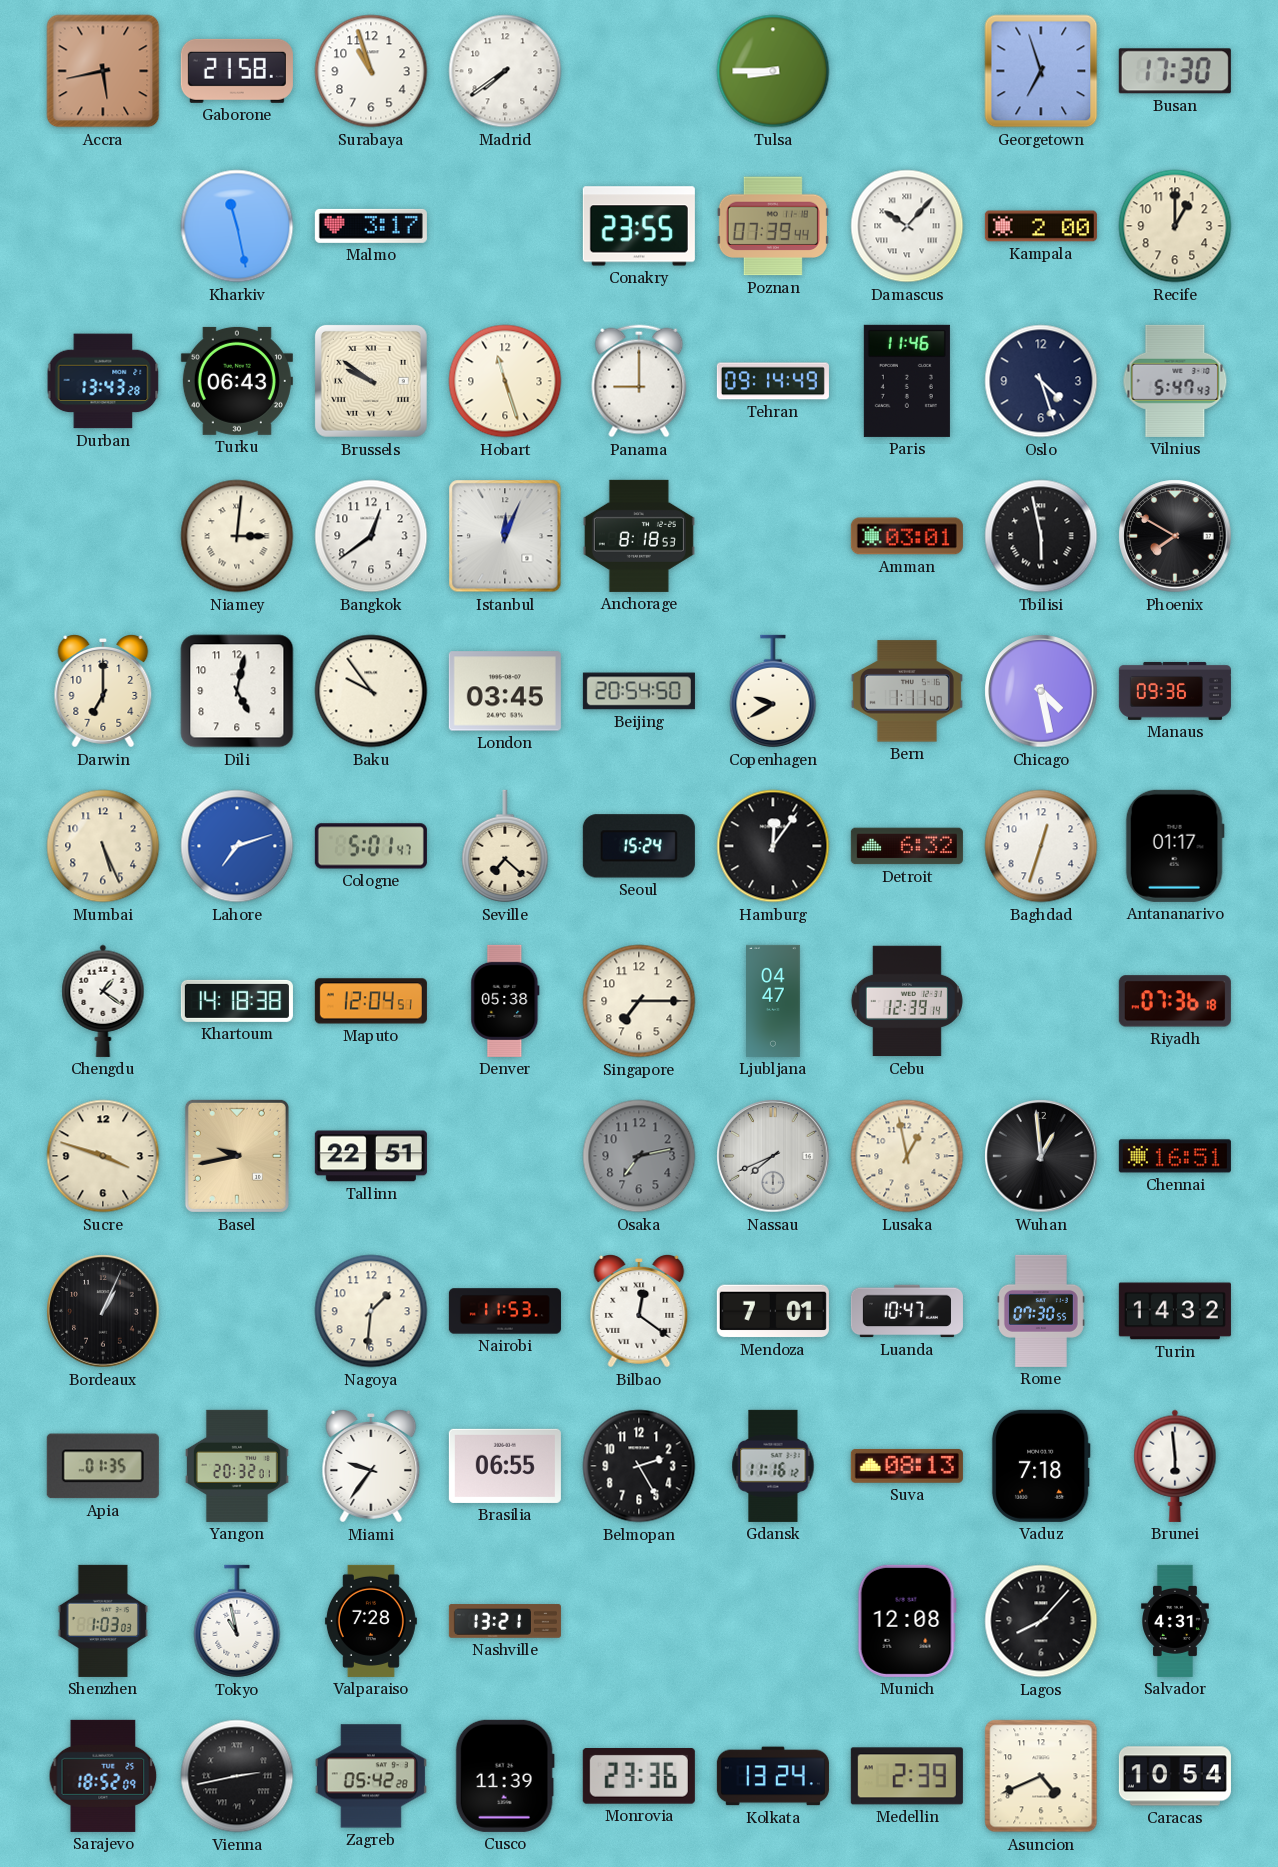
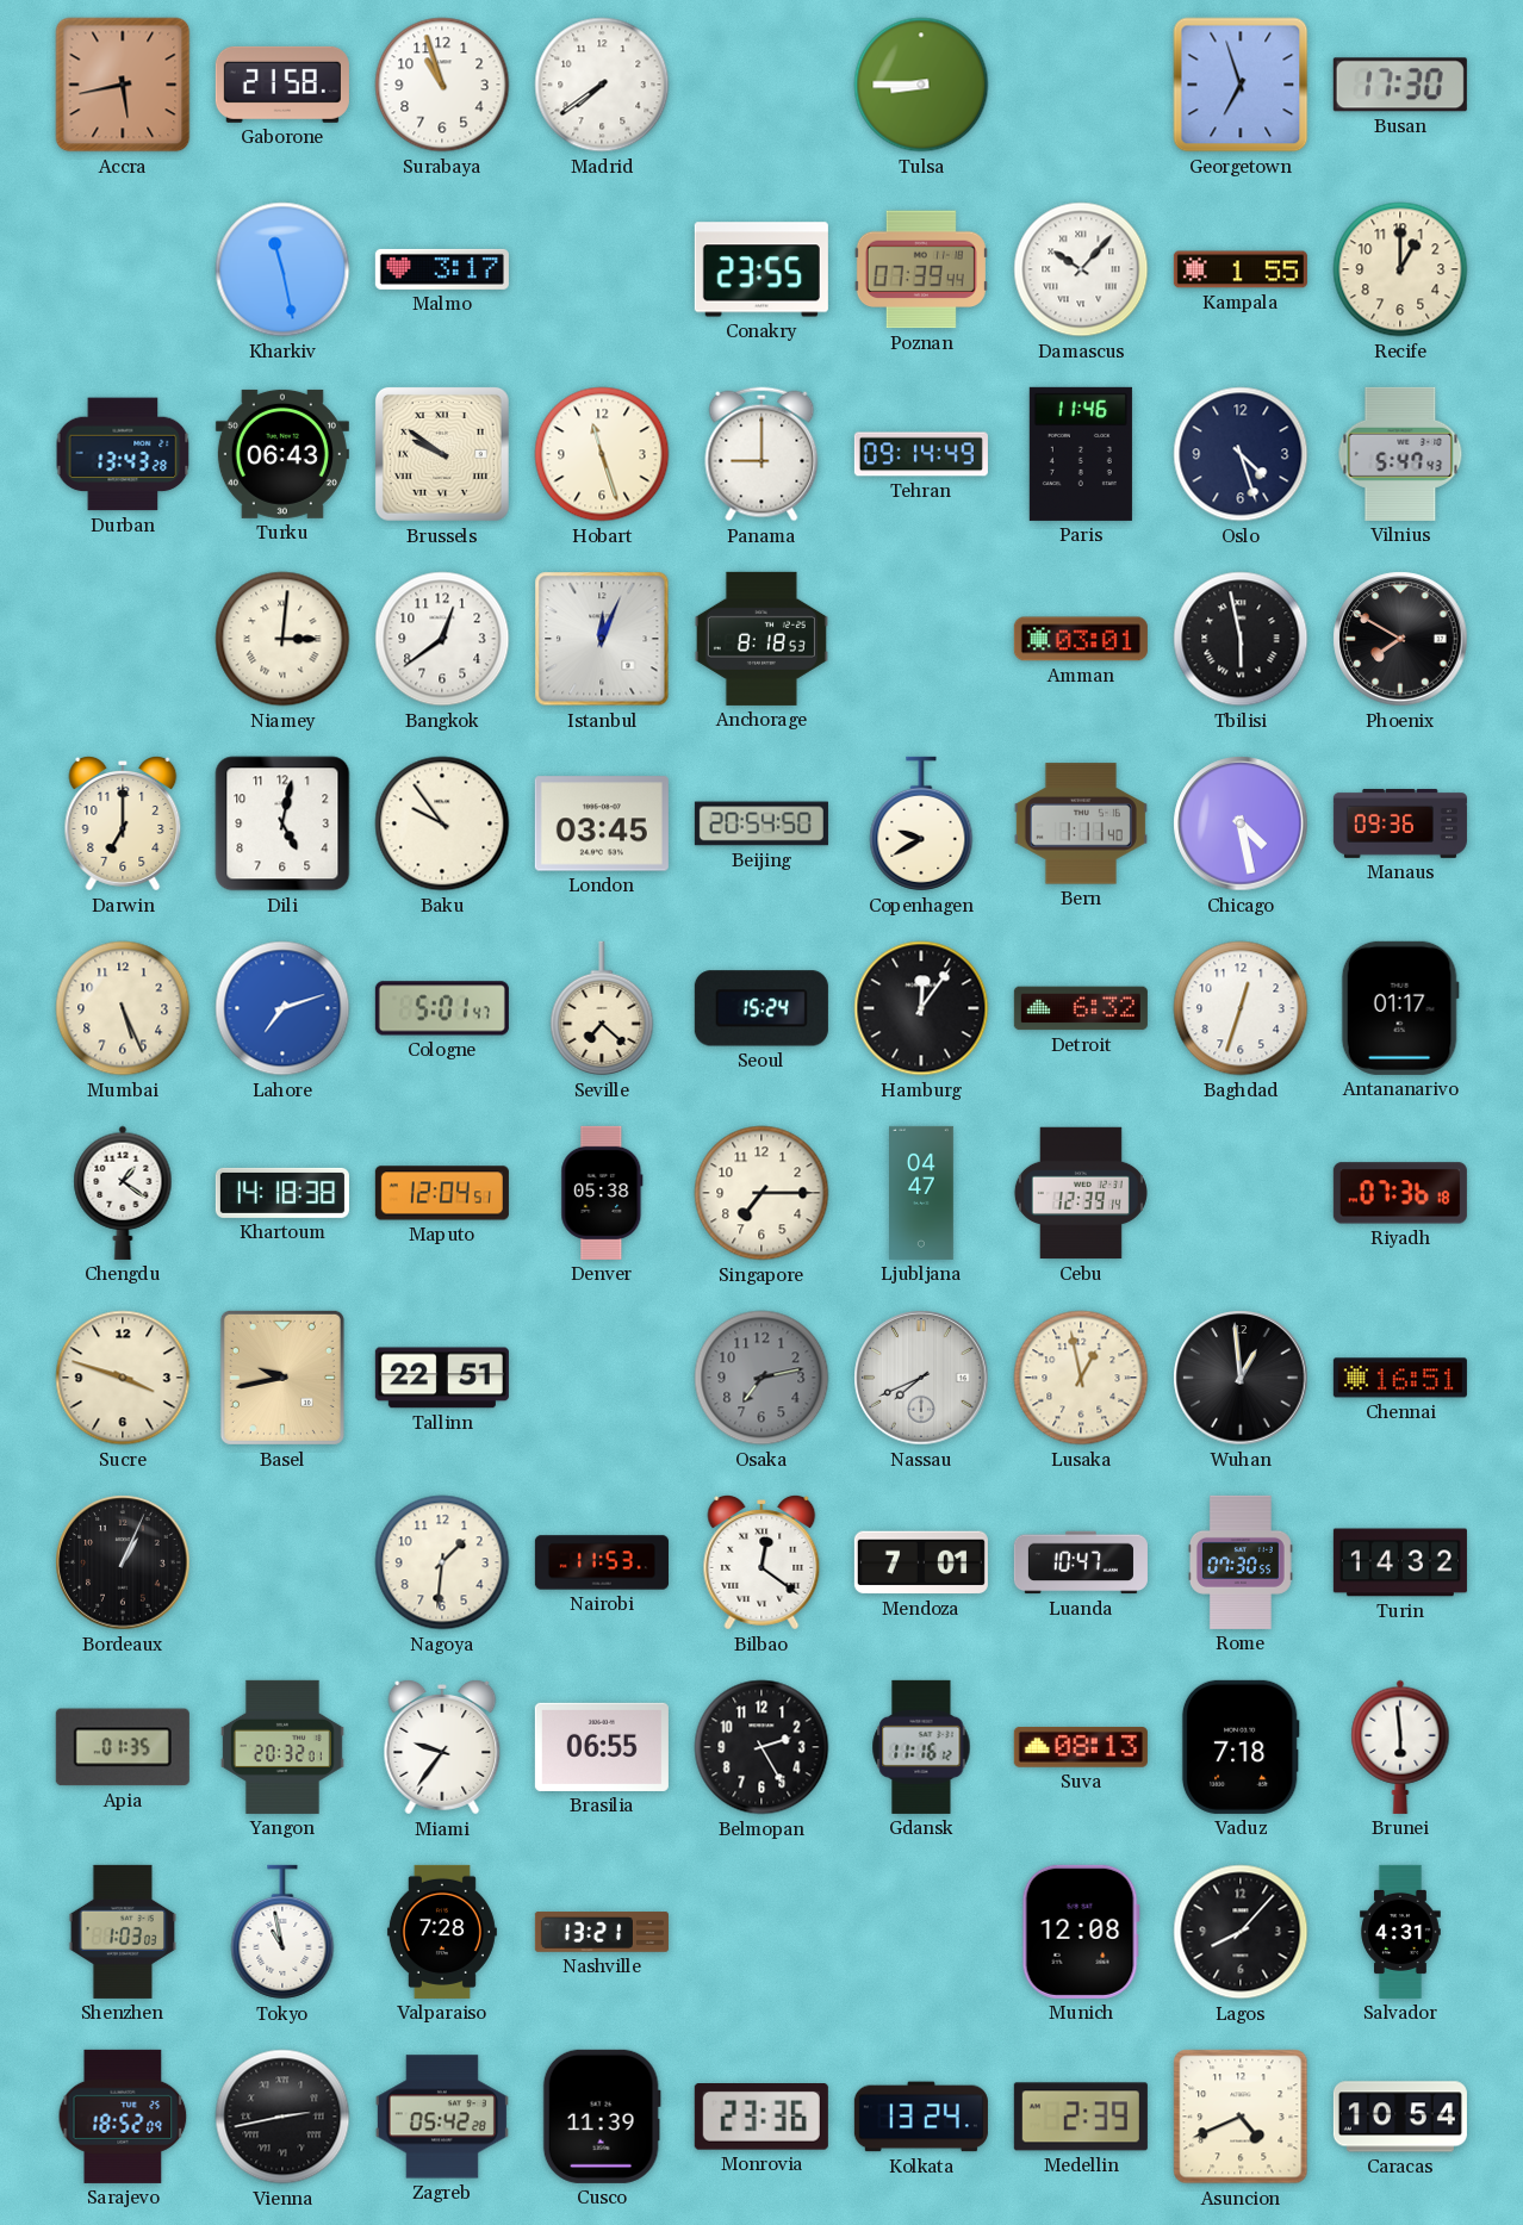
Kampala: 2:00 -> 1:55 (1241, 269)
